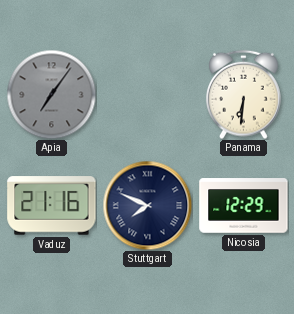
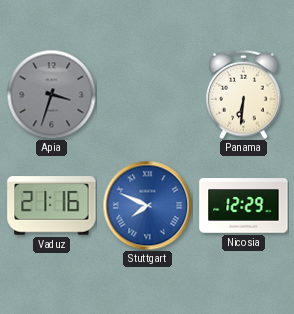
Apia: 7:06 -> 3:33 (51, 94)
Stuttgart dial: navy -> blue (147, 205)
